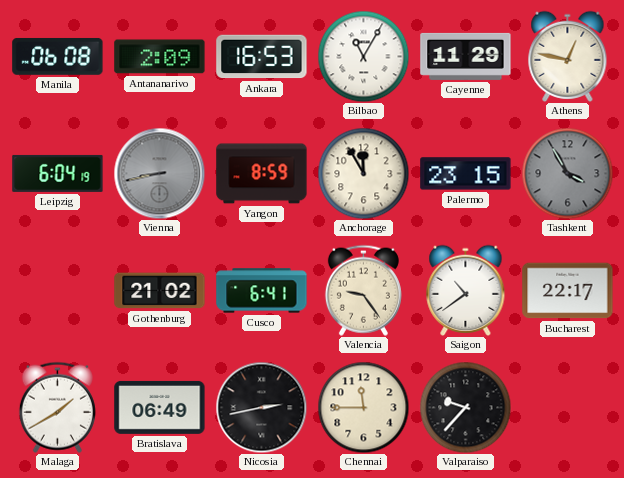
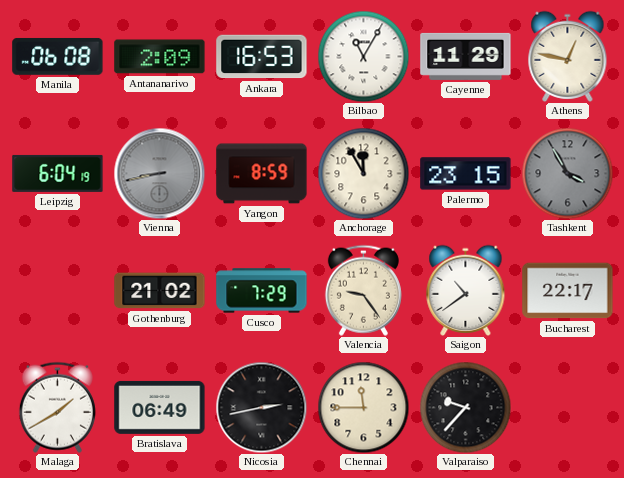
Cusco: 6:41 -> 7:29 (262, 291)
